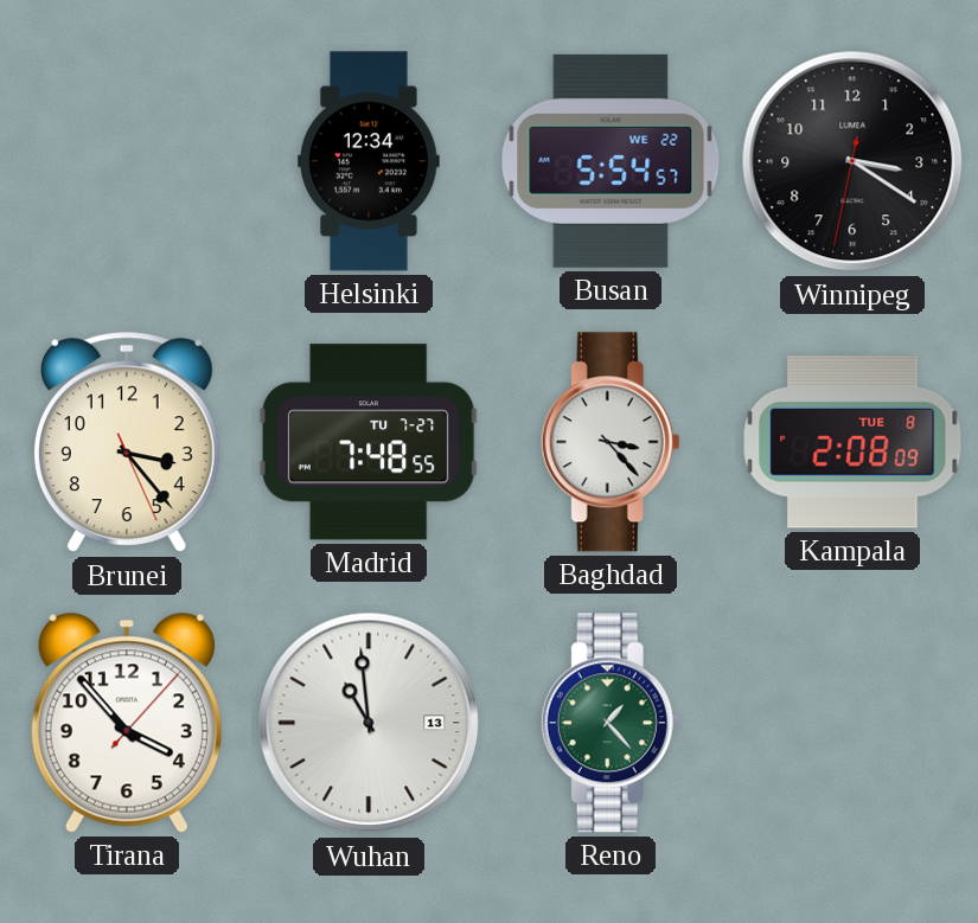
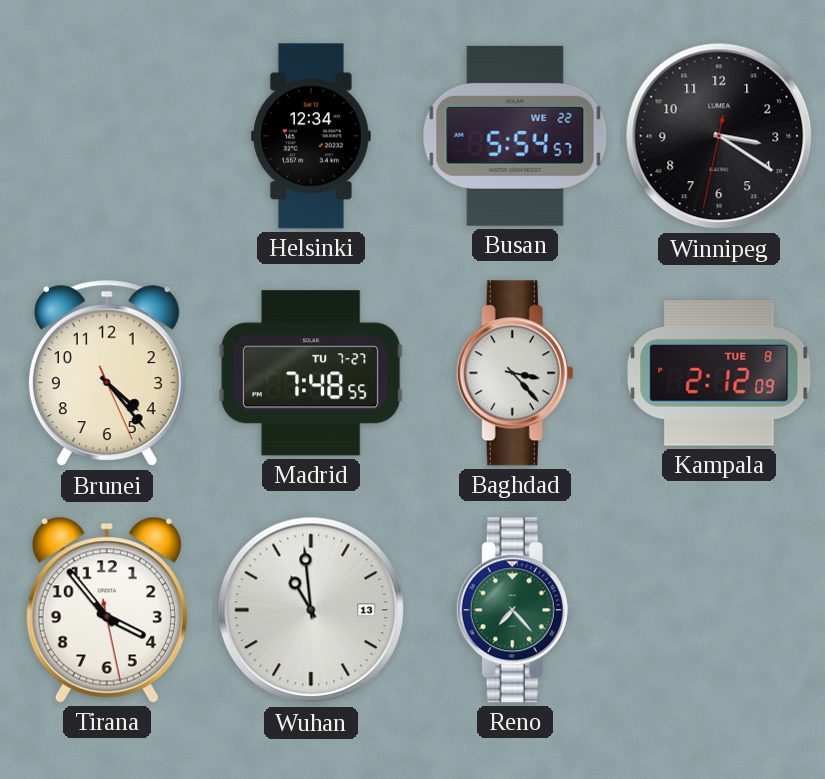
Brunei: 3:23 -> 4:23 (107, 373)
Kampala: 2:08 -> 2:12 (719, 374)
Tirana: 3:53:07 -> 3:53:28 (107, 610)
Reno: 1:23 -> 7:23 (515, 610)
